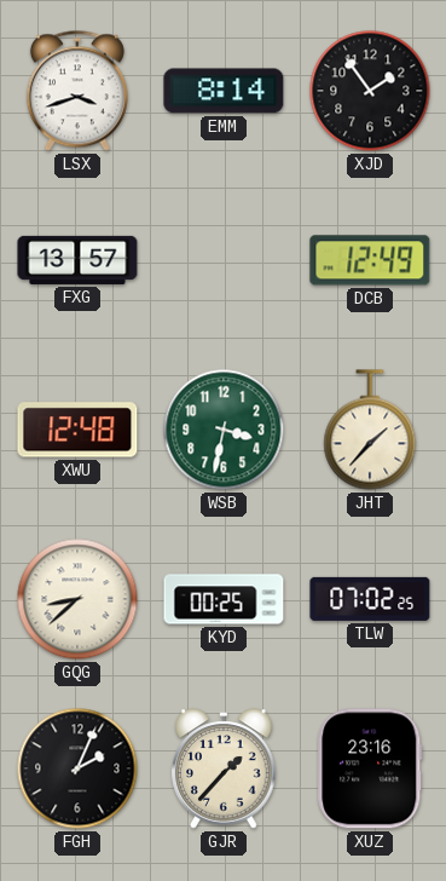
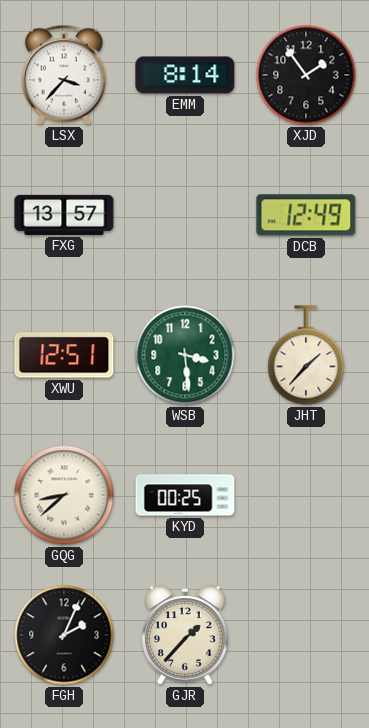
LSX: 3:42 -> 3:37 (64, 75)
XWU: 12:48 -> 12:51 (64, 355)
WSB: 3:32 -> 3:29 (185, 355)
TLW: 07:02 -> none (370, 599)
XUZ: 23:16 -> none (370, 768)
